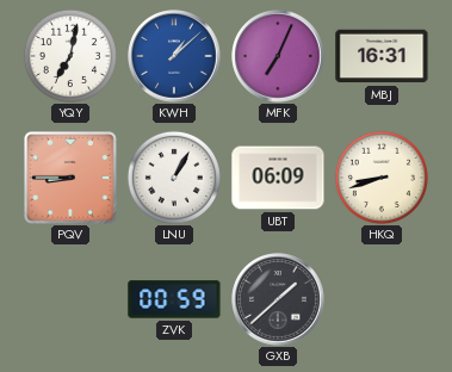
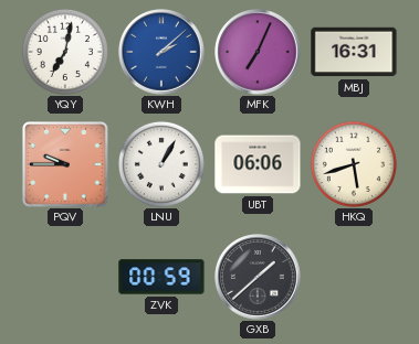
KWH: 1:08 -> 2:08 (161, 52)
PQV: 8:45 -> 9:45 (66, 165)
UBT: 06:09 -> 06:06 (258, 164)
HKQ: 8:42 -> 5:42 (354, 164)
